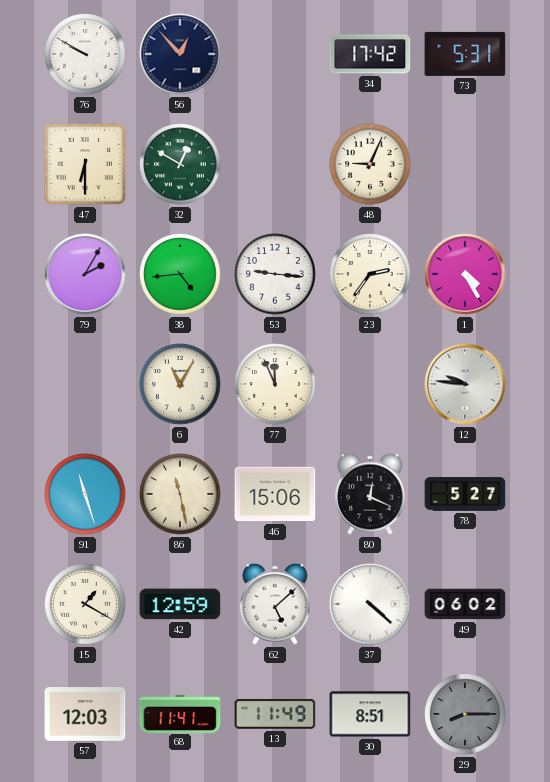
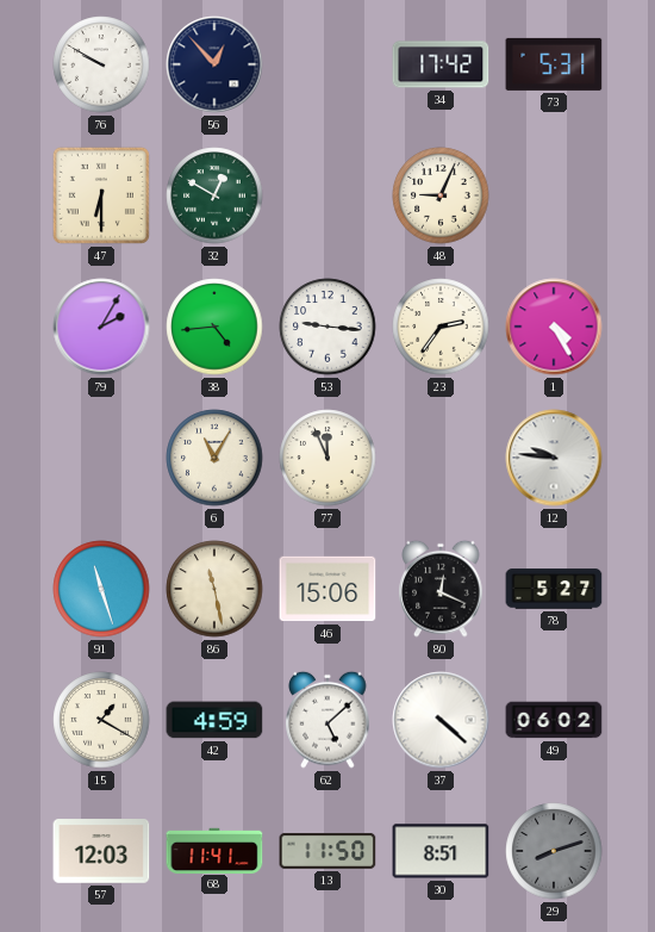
42: 12:59 -> 4:59 (214, 720)
13: 11:49 -> 11:50 (327, 851)
29: 8:15 -> 8:12 (554, 851)
